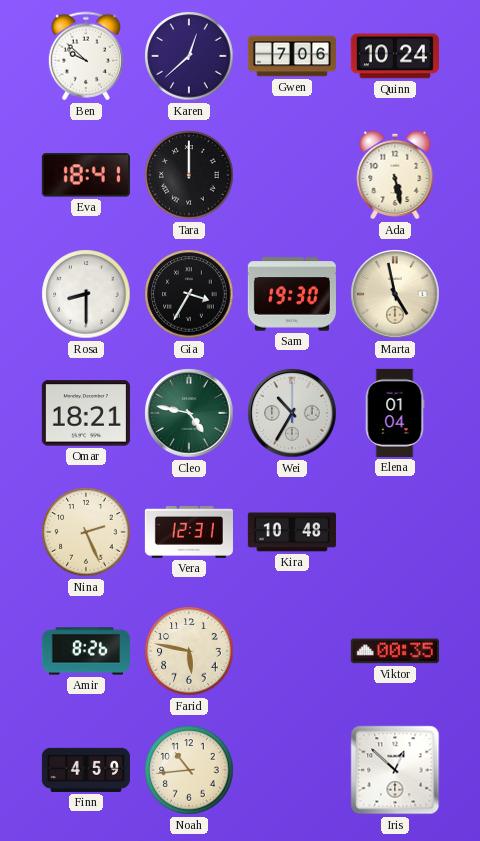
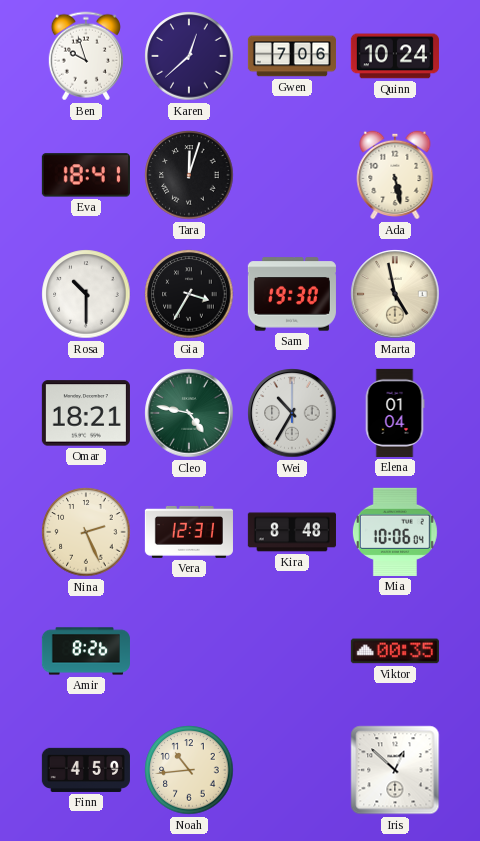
Ben: 9:52 -> 9:57 (86, 56)
Tara: 12:00 -> 12:03 (189, 175)
Rosa: 8:30 -> 10:30 (86, 294)
Kira: 10:48 -> 8:48 (292, 532)
Mia: none -> 10:06 (395, 532)
Farid: 5:47 -> none (189, 651)
